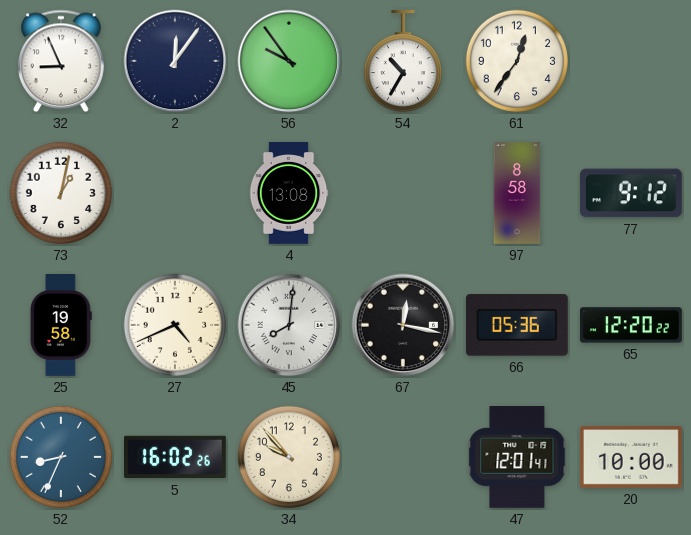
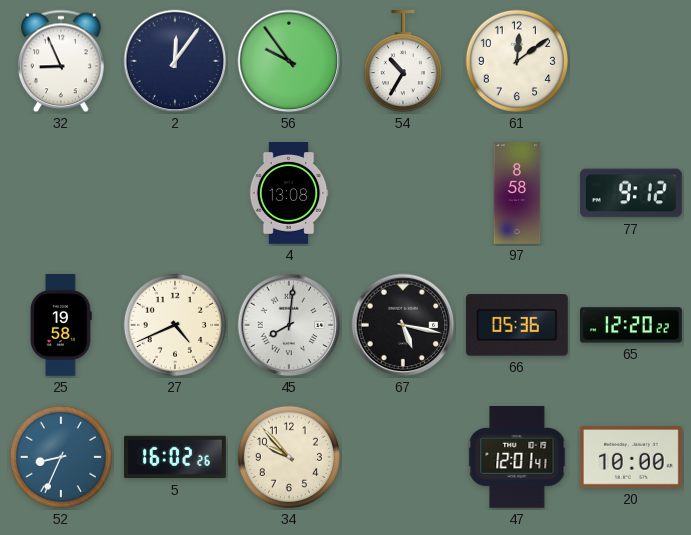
61: 12:36 -> 12:09 (517, 61)
73: 1:02 -> none (61, 193)
67: 12:17 -> 5:17 (403, 325)
